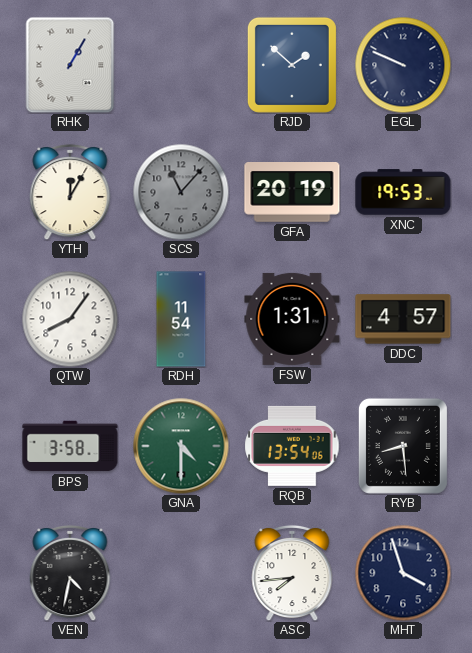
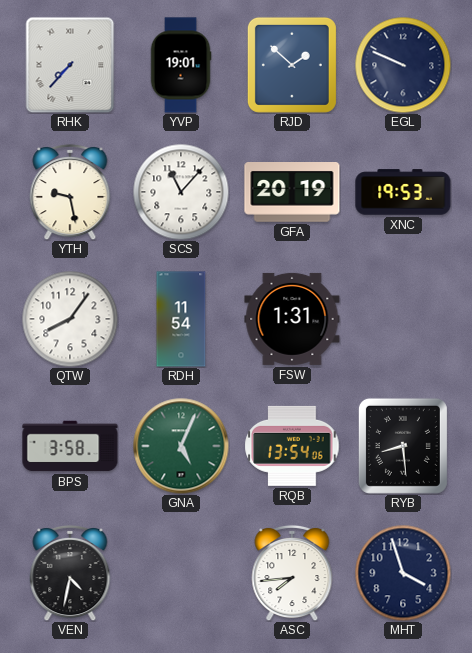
RHK: 1:05 -> 7:37 (70, 65)
YVP: none -> 19:01 (181, 65)
YTH: 12:05 -> 9:28 (70, 192)
SCS dial: grey -> white (181, 192)
DDC: 4:57 -> none (403, 319)
GNA: 4:30 -> 5:04 (181, 446)
